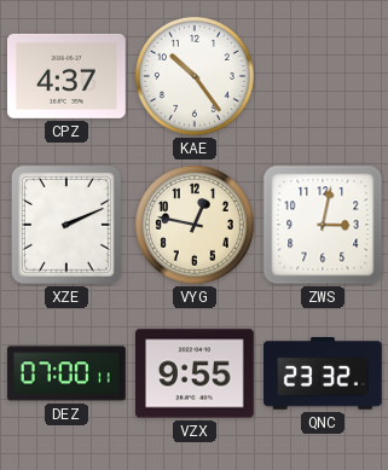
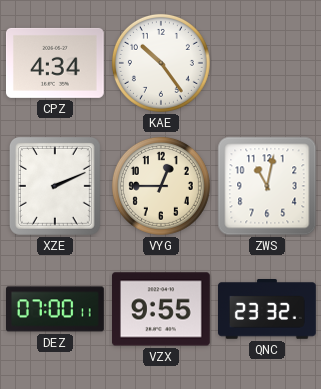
CPZ: 4:37 -> 4:34 (56, 63)
VYG: 12:47 -> 12:45 (161, 186)
ZWS: 3:02 -> 11:02 (267, 186)
